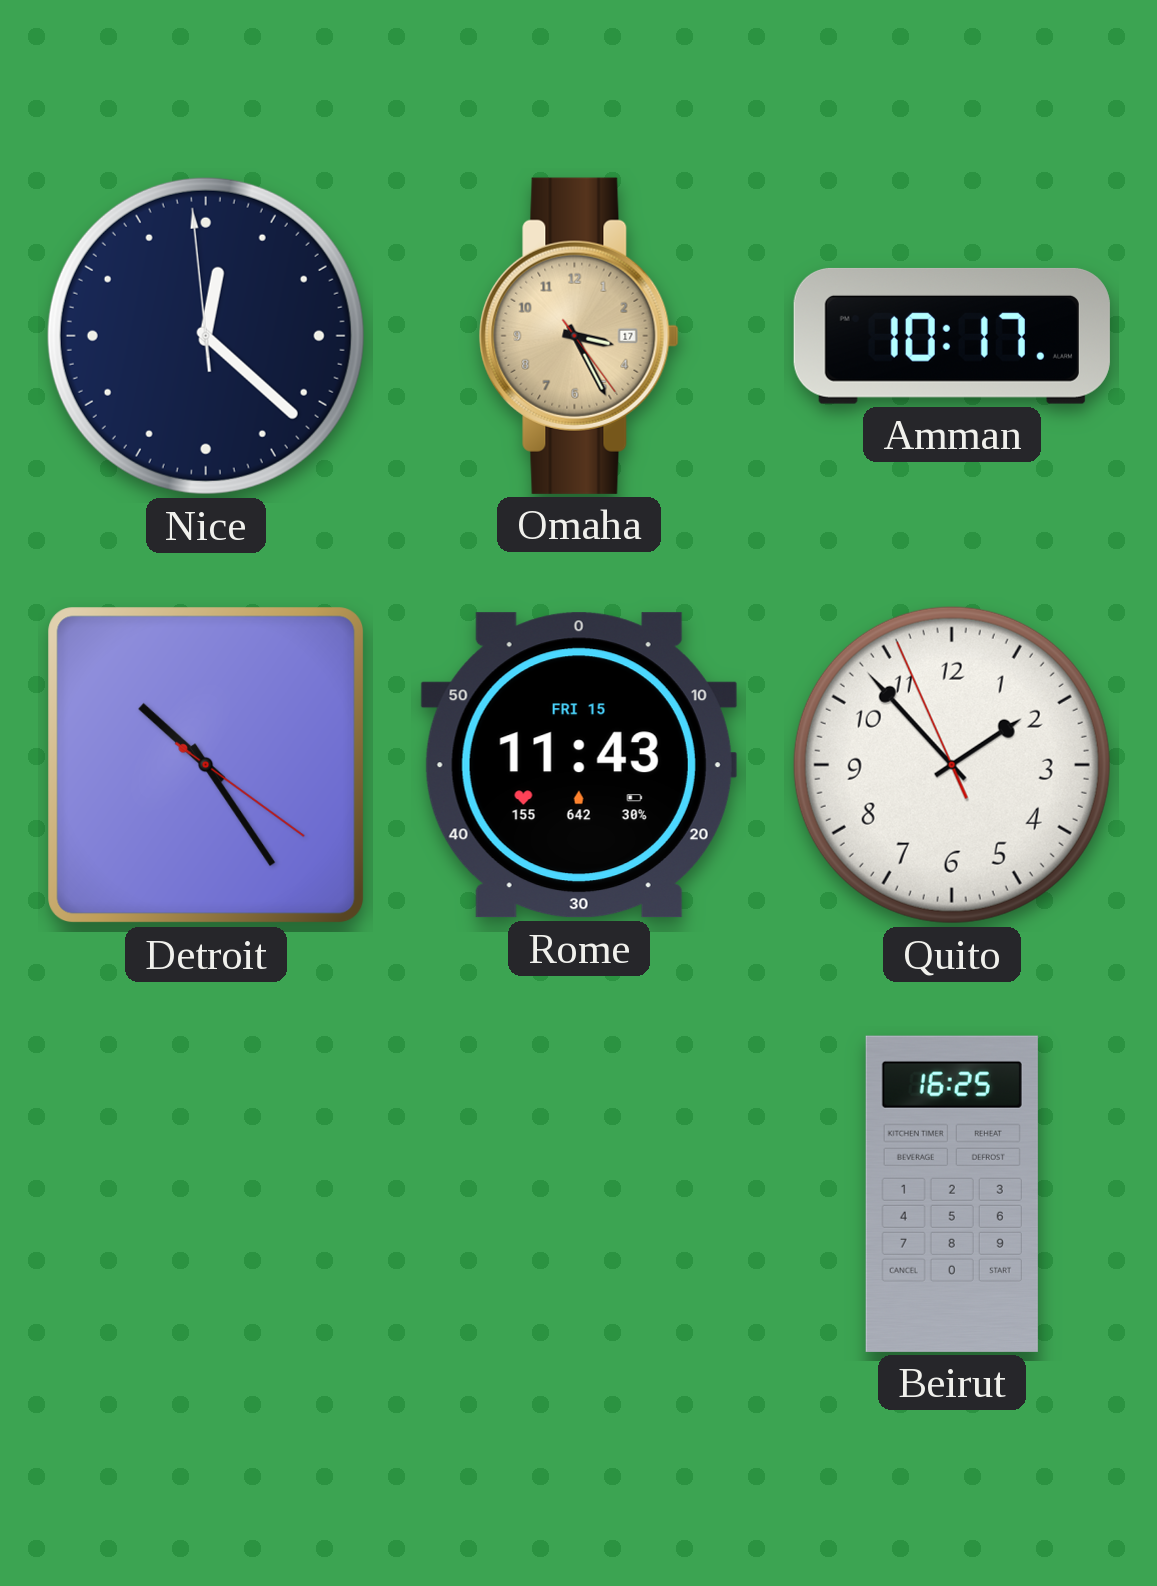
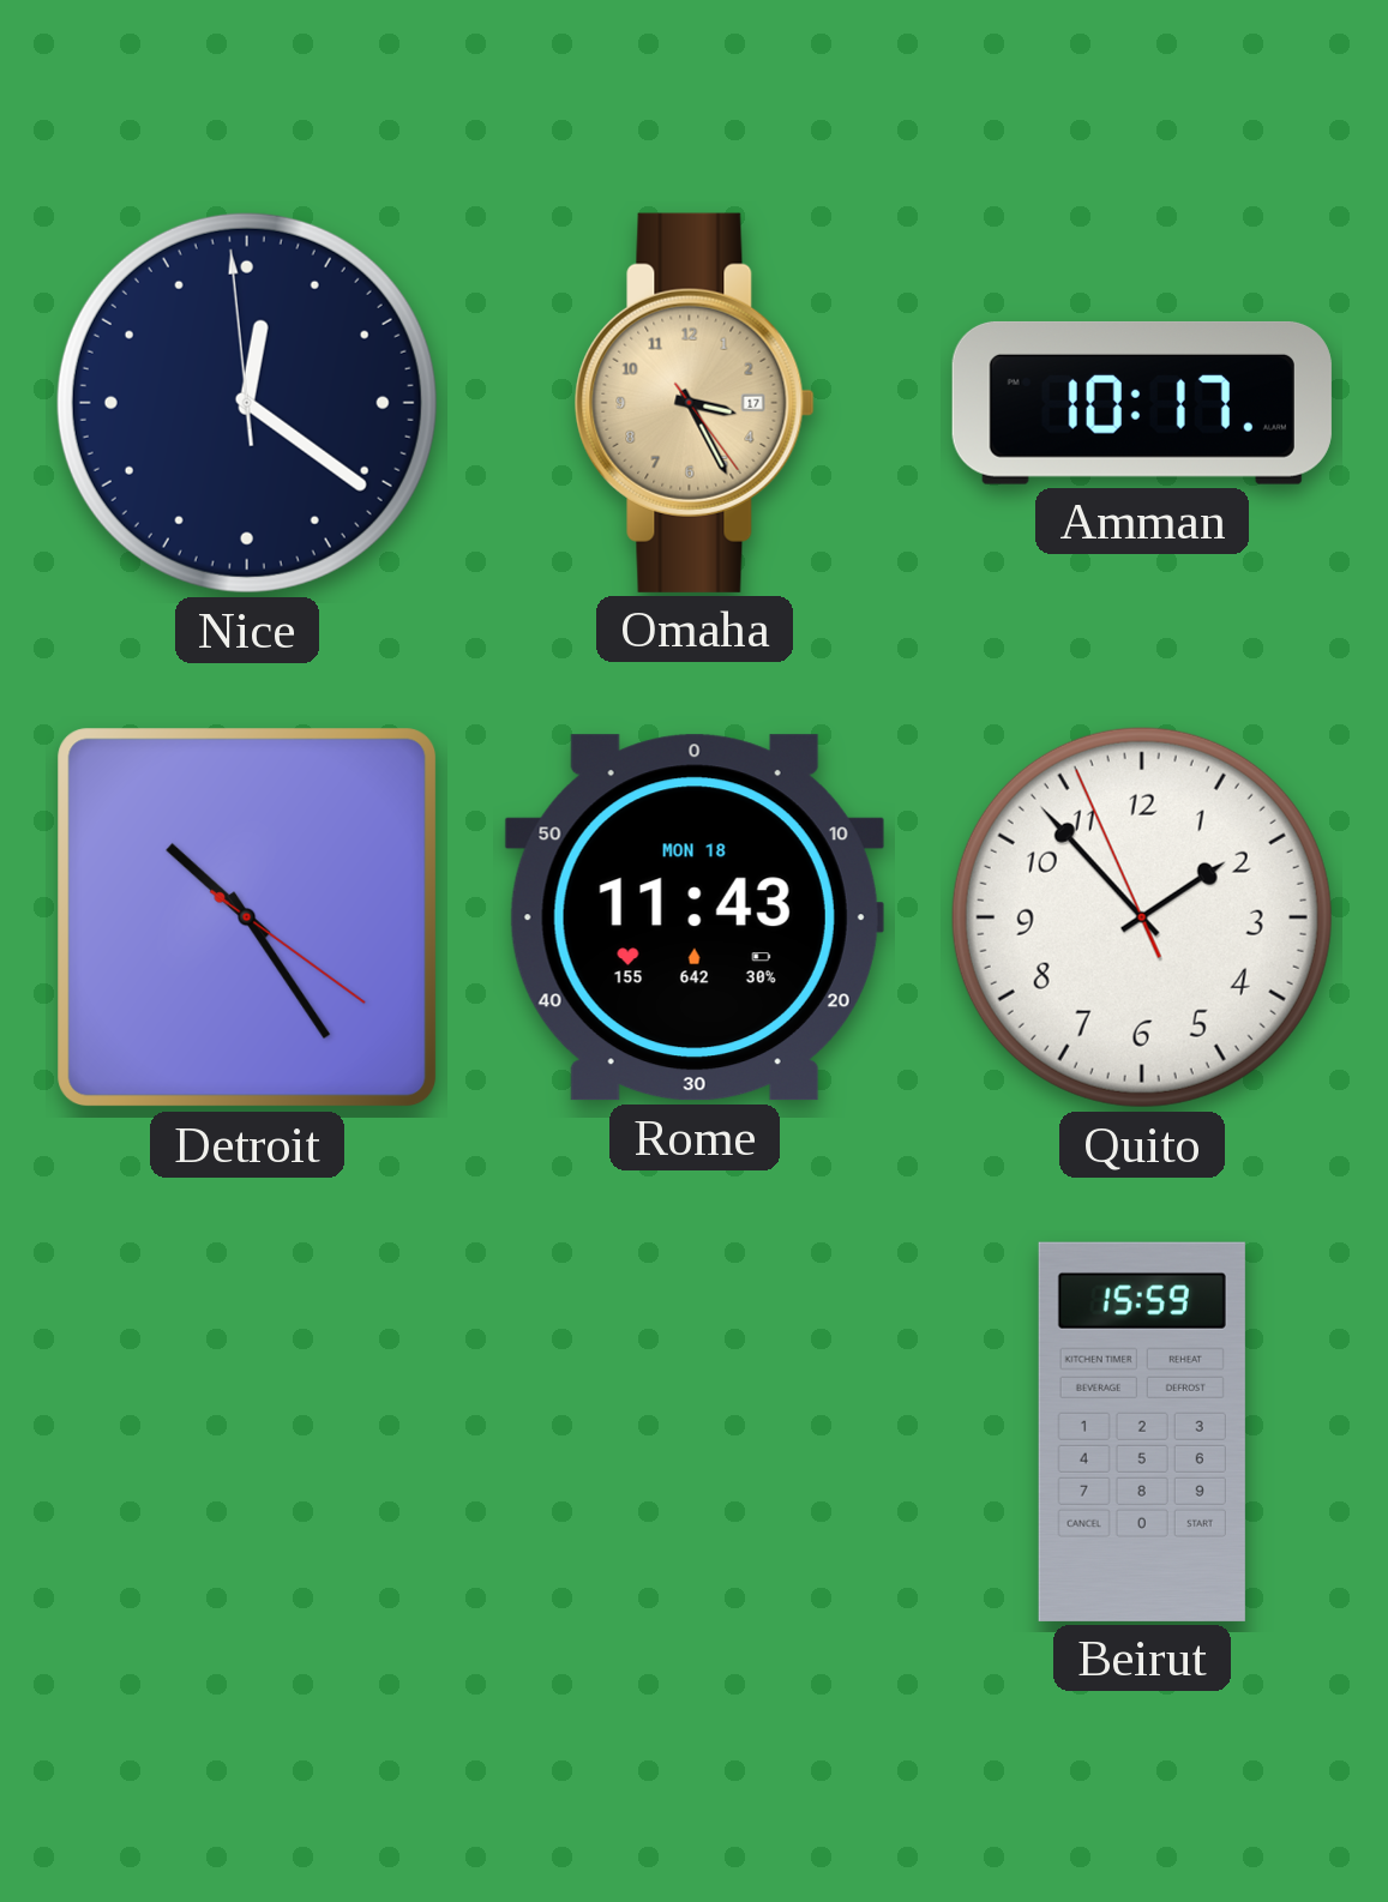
Nice: 12:21 -> 12:20 (247, 403)
Rome date: FRI 15 -> MON 18 (695, 917)
Beirut: 16:25 -> 15:59 (1142, 1432)
